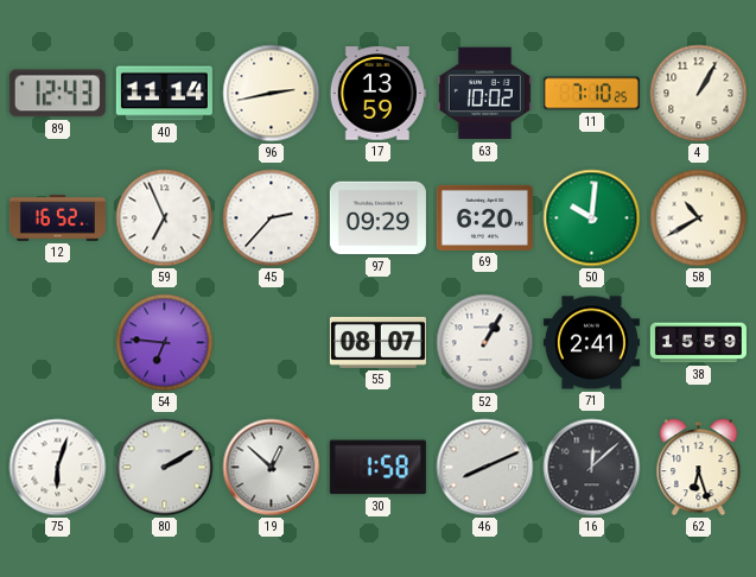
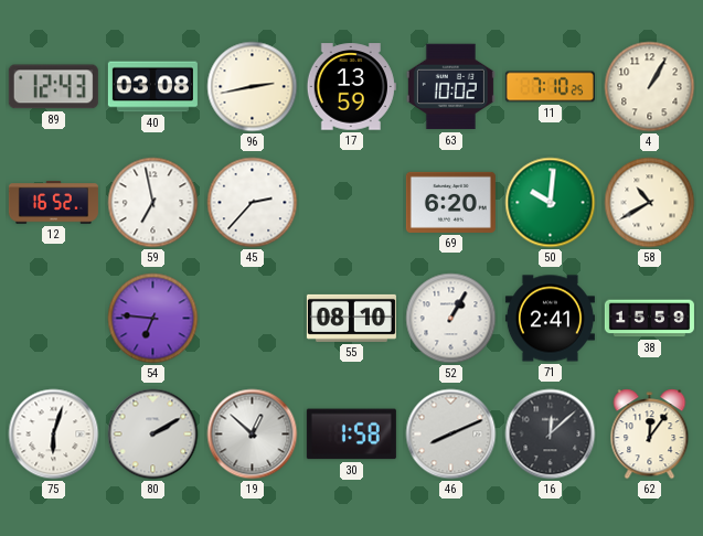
40: 11:14 -> 03:08 (152, 87)
59: 6:56 -> 6:58 (153, 203)
97: 09:29 -> none (377, 218)
55: 08:07 -> 08:10 (351, 318)
62: 6:27 -> 12:06 (650, 435)
